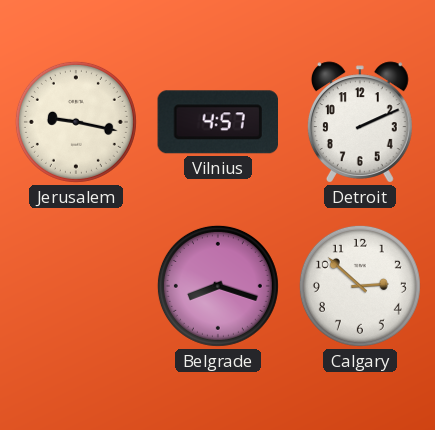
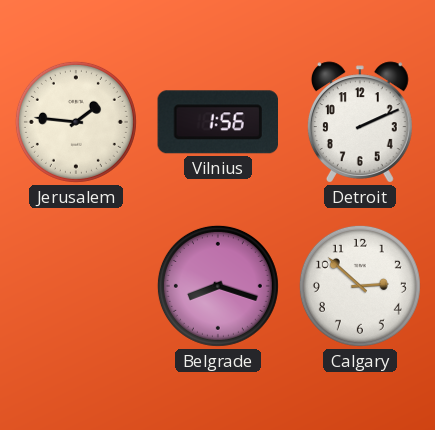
Jerusalem: 9:17 -> 1:46 (76, 122)
Vilnius: 4:57 -> 1:56 (217, 122)
